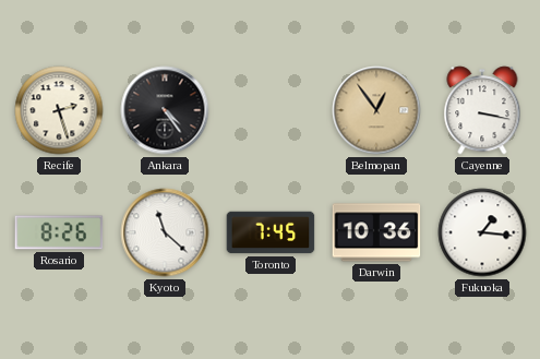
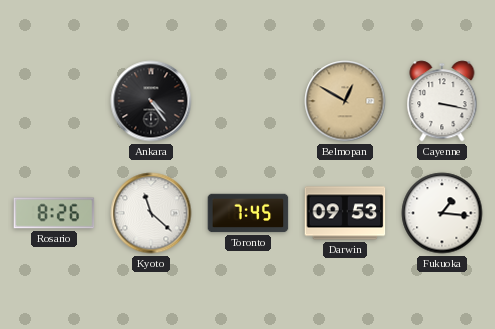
Recife: 2:27 -> none (59, 110)
Belmopan: 12:54 -> 12:50 (345, 101)
Darwin: 10:36 -> 09:53 (345, 213)
